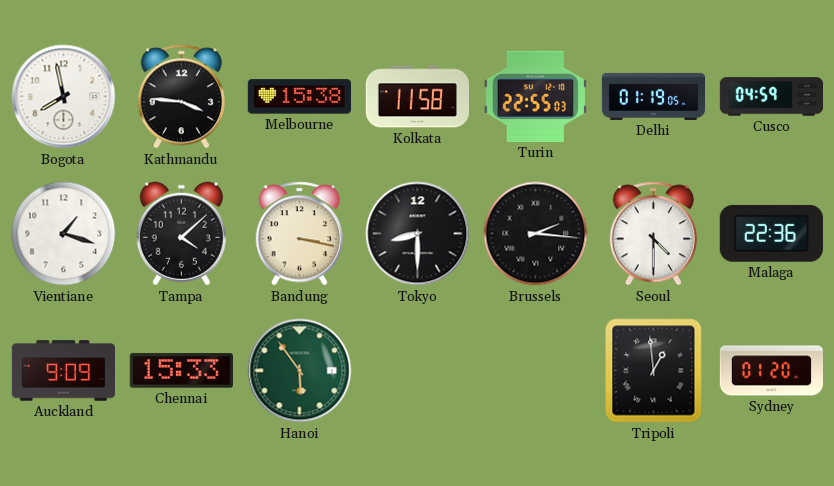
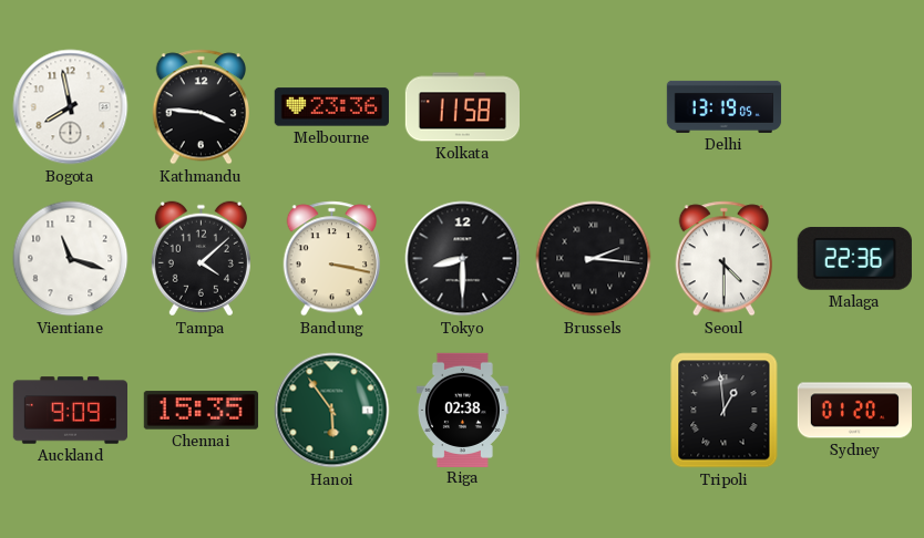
Melbourne: 15:38 -> 23:36 (331, 107)
Turin: 22:55 -> none (535, 96)
Delhi: 01:19 -> 13:19 (725, 106)
Cusco: 04:59 -> none (771, 97)
Vientiane: 1:18 -> 11:18 (71, 259)
Chennai: 15:33 -> 15:35 (201, 411)
Riga: none -> 02:38 (462, 410)
